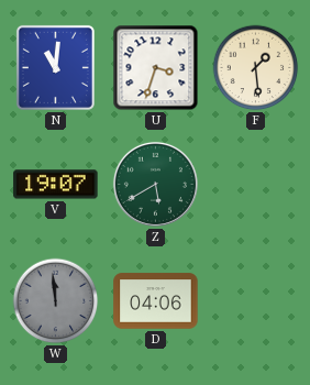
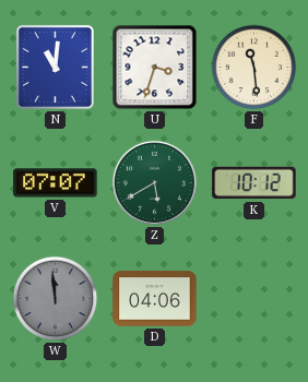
F: 1:29 -> 11:29 (254, 68)
V: 19:07 -> 07:07 (56, 183)
K: none -> 10:12 (254, 183)
